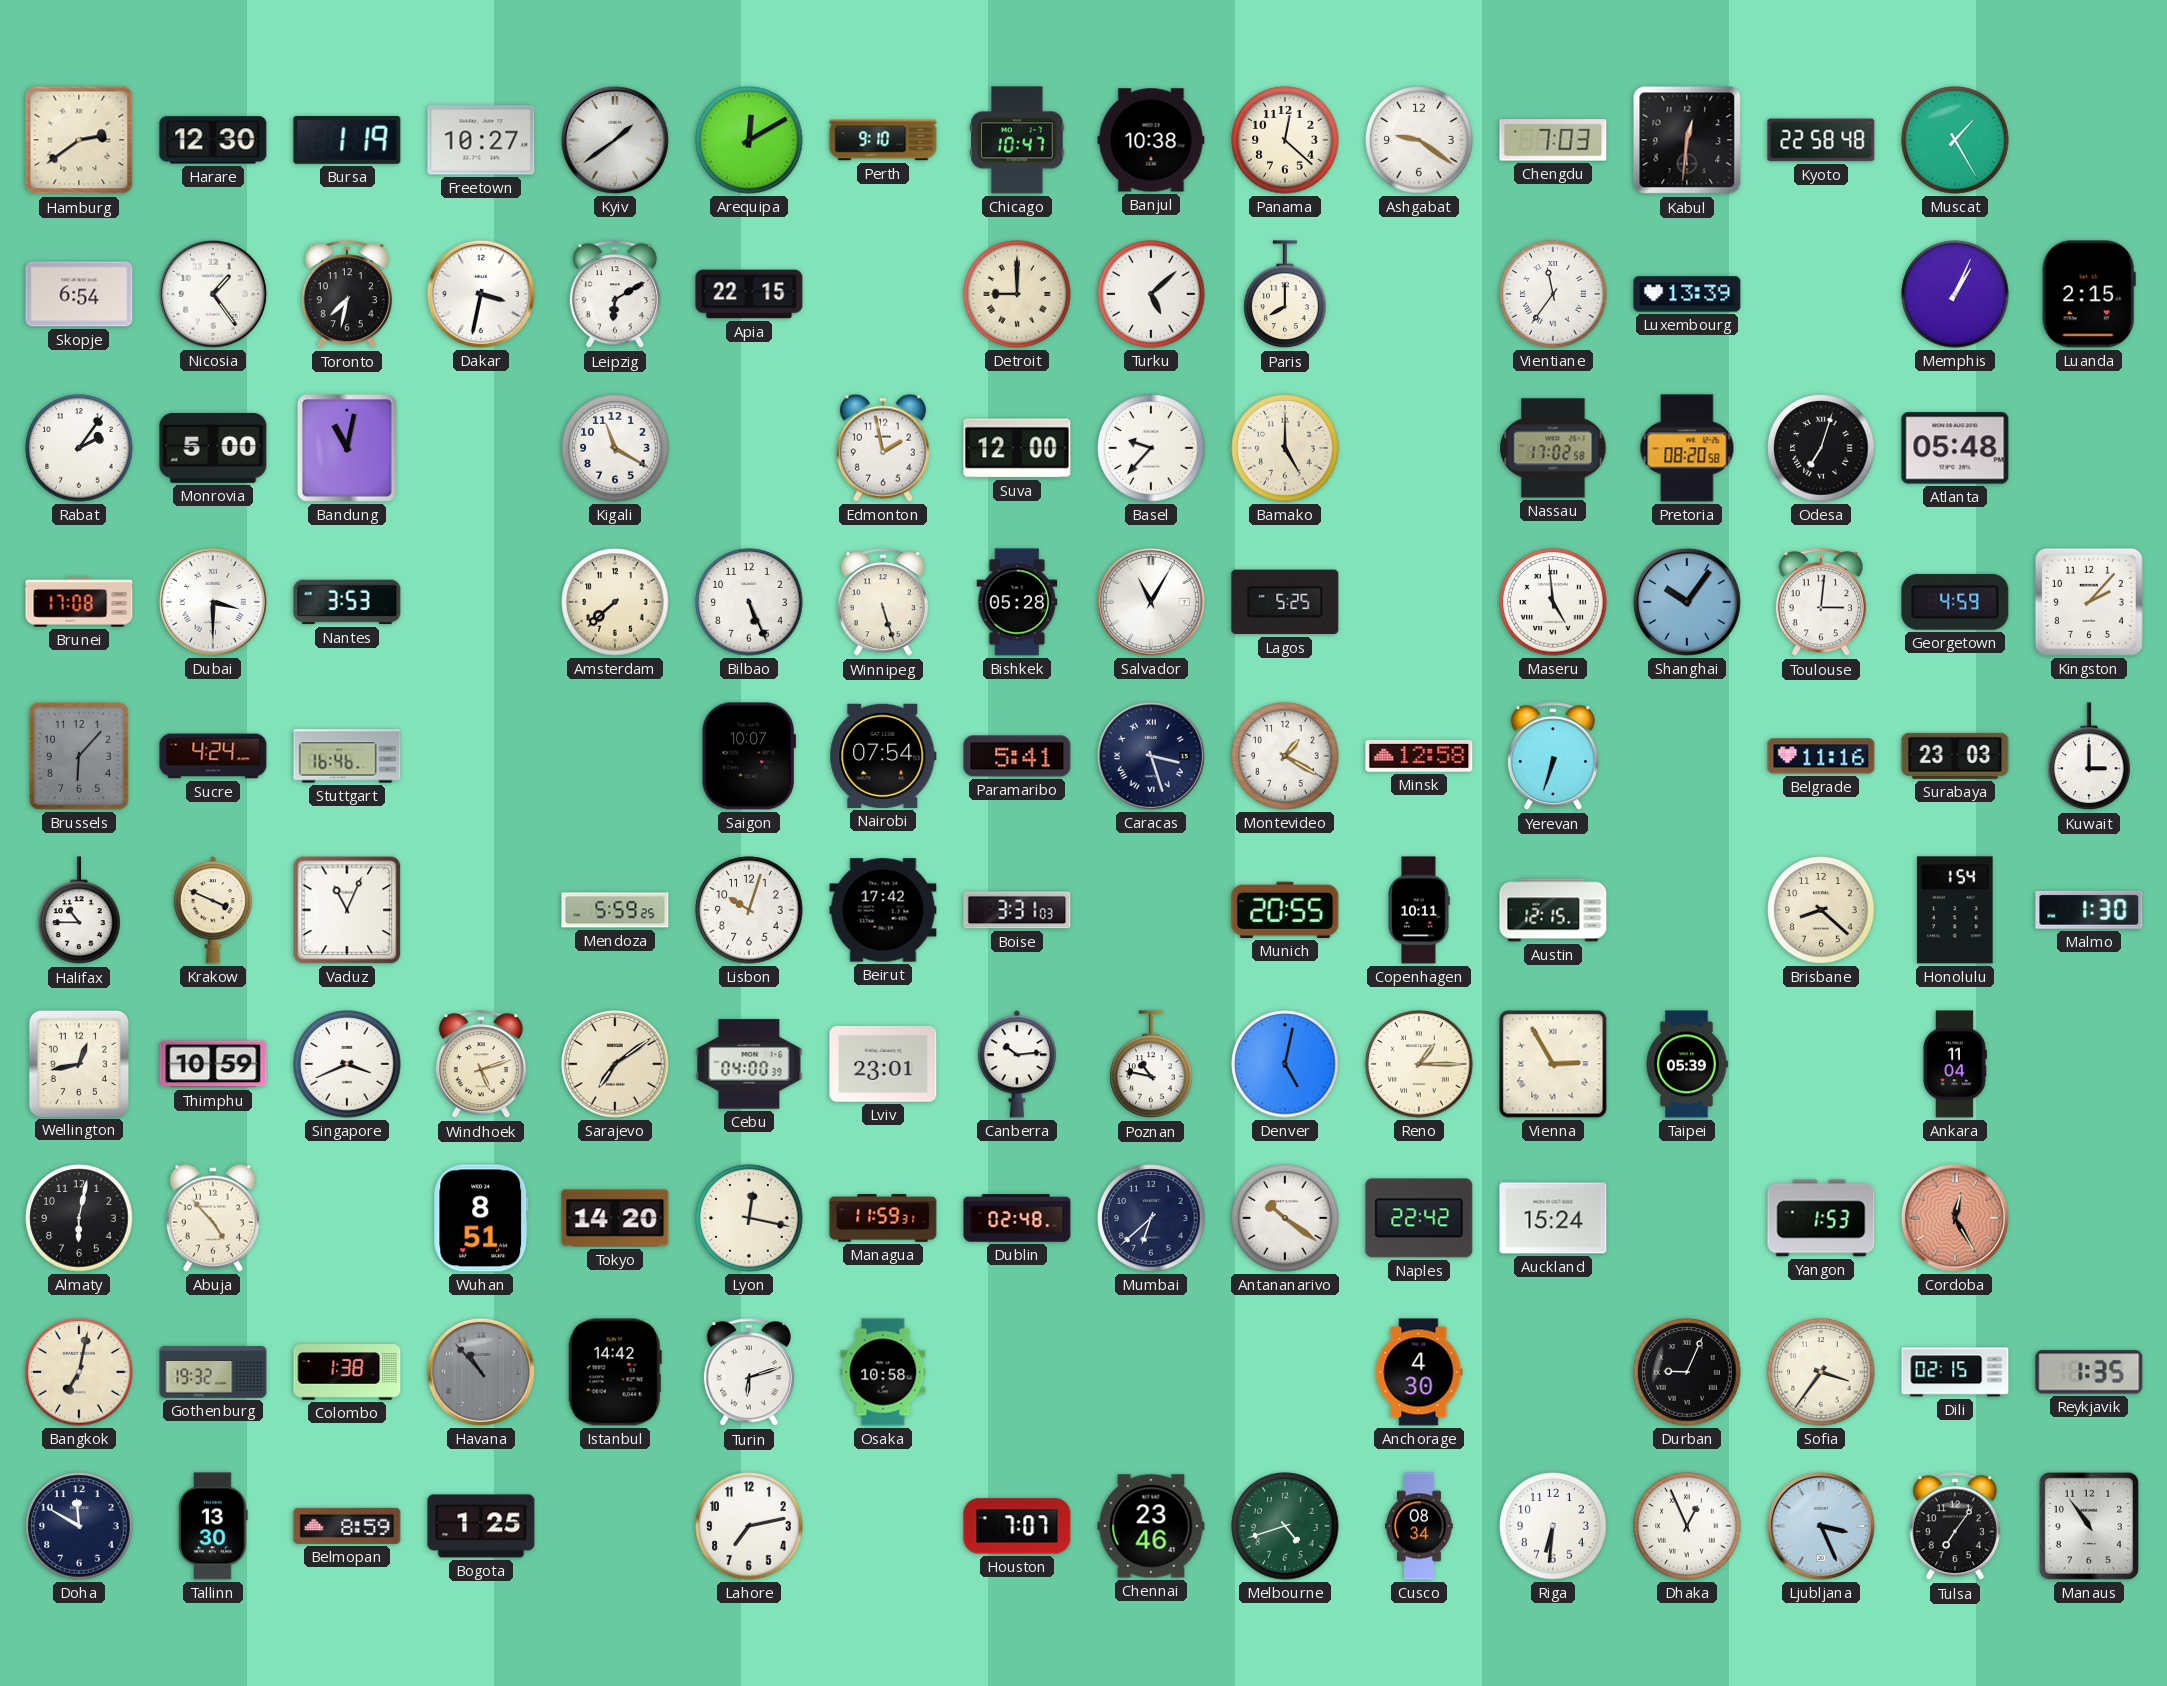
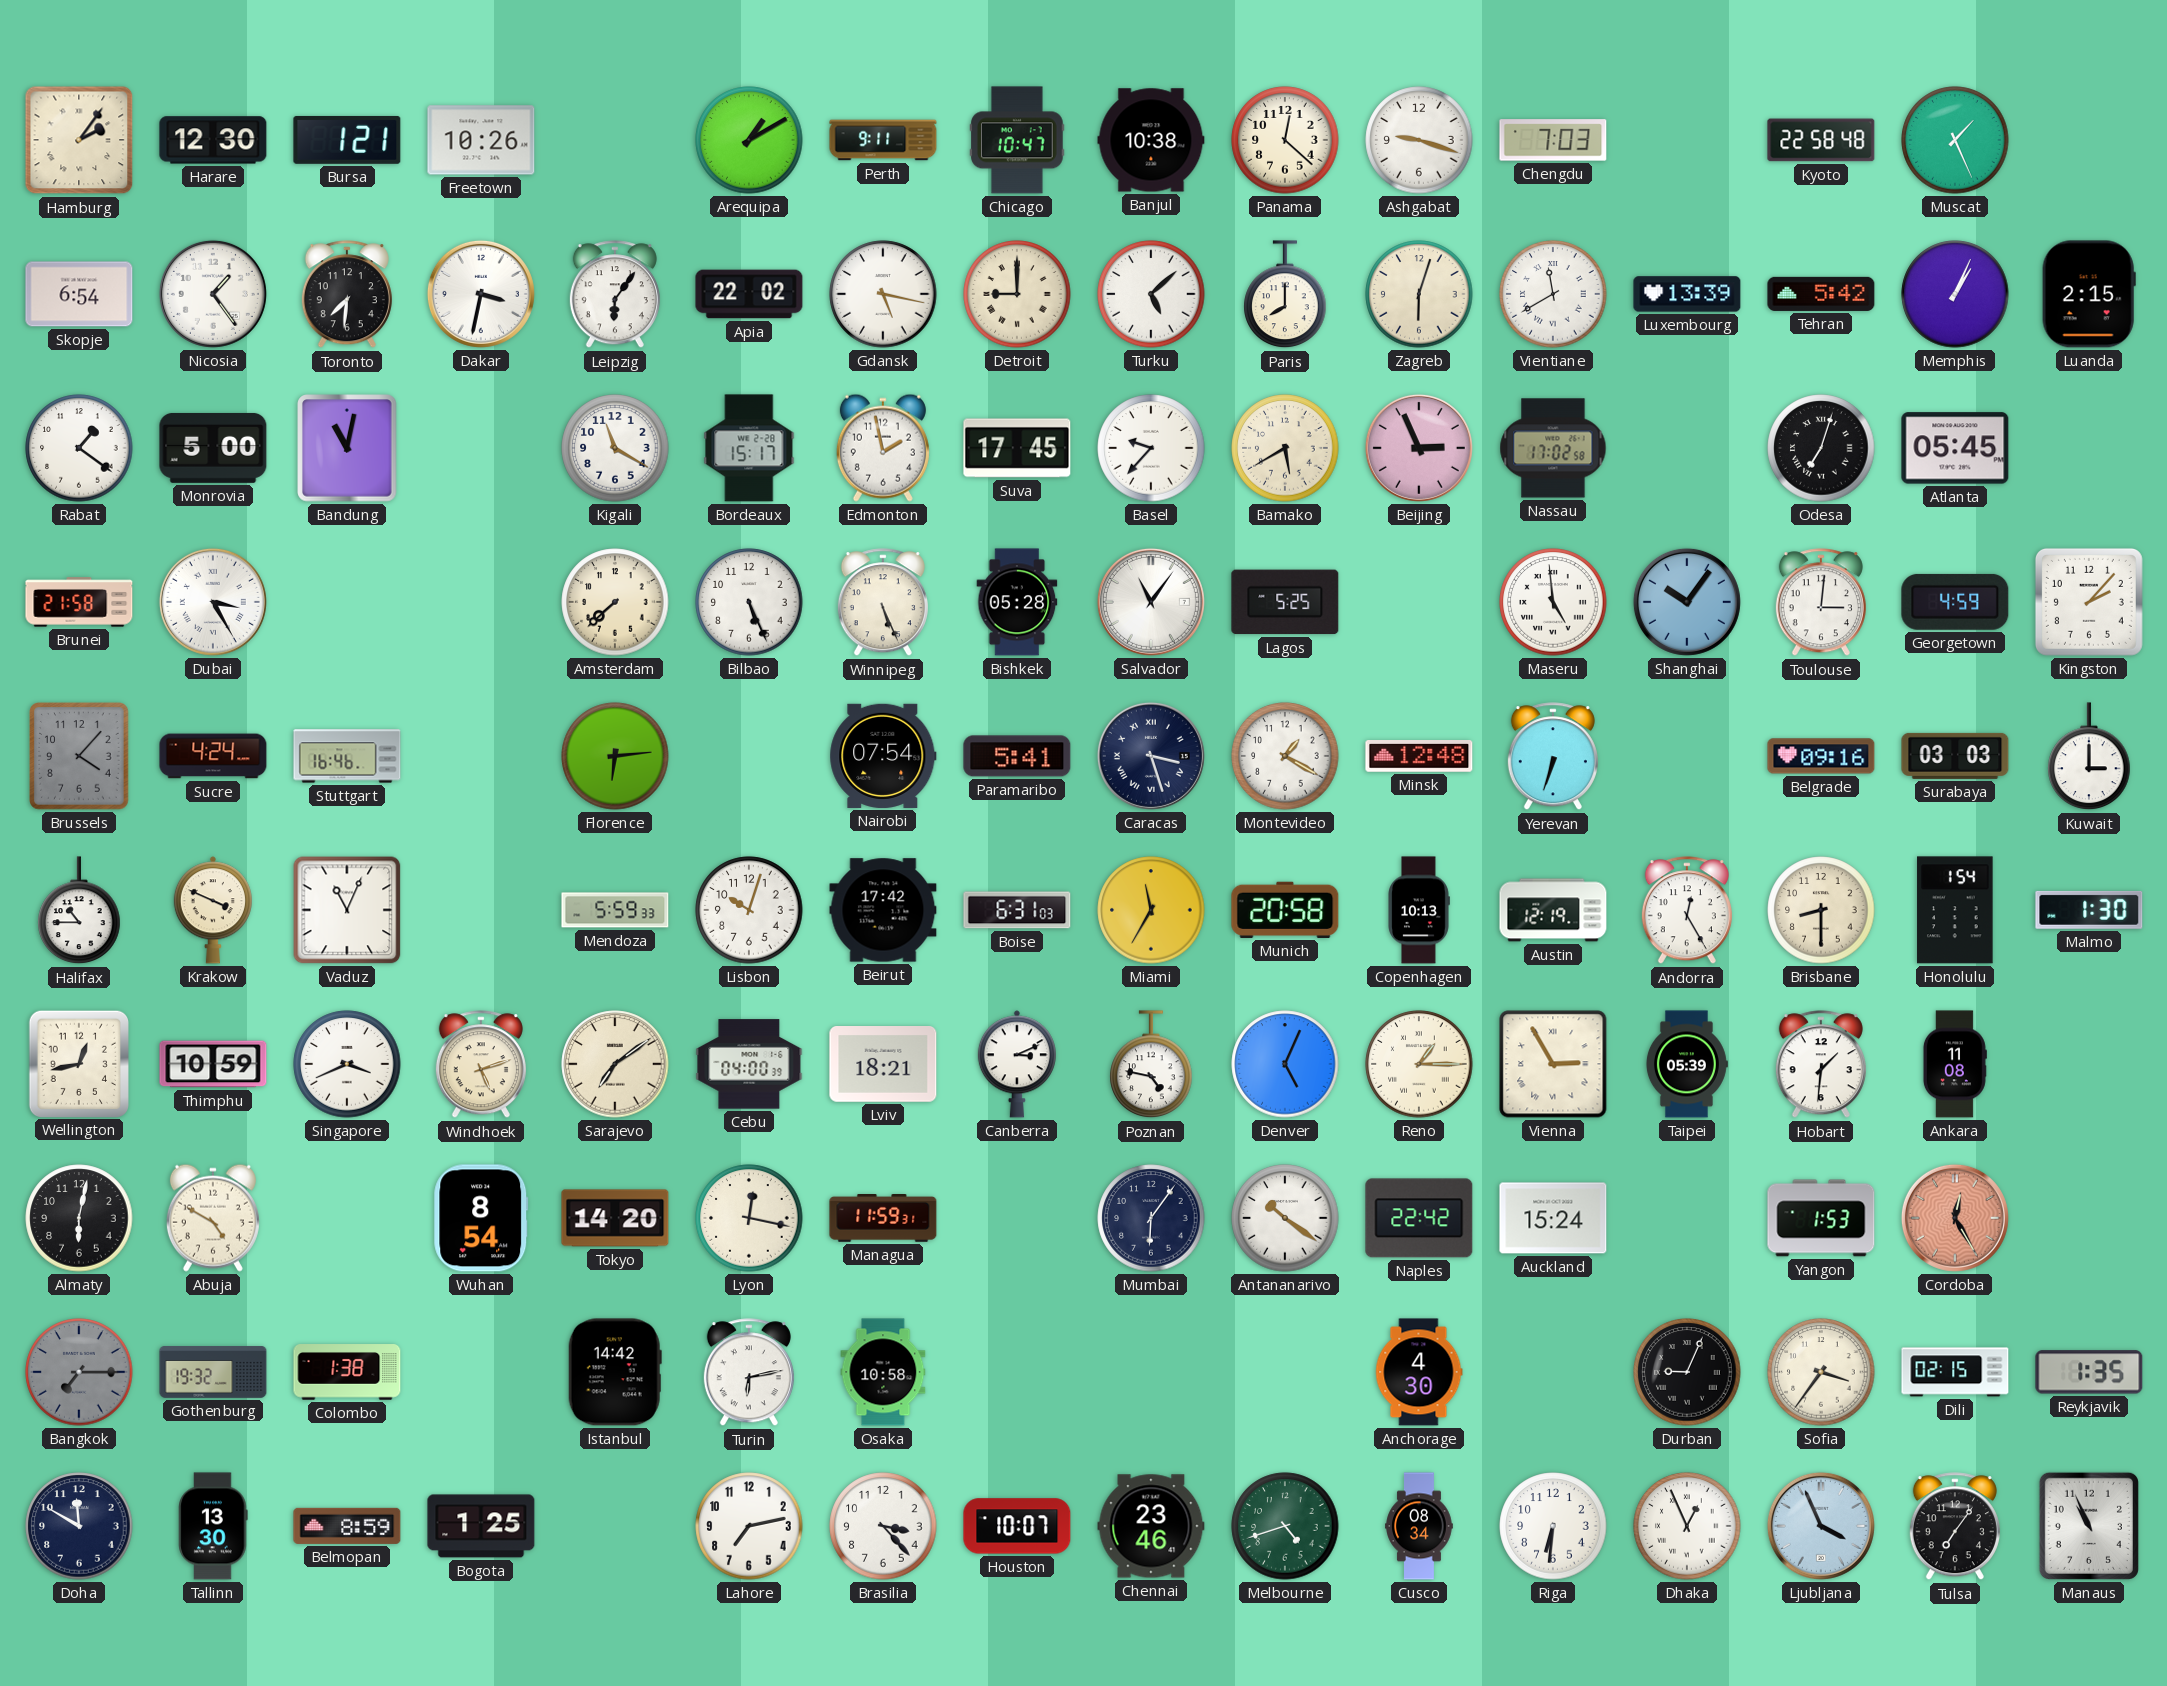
Hamburg: 2:39 -> 2:06 (79, 140)
Bursa: 1:19 -> 1:21 (347, 140)
Freetown: 10:27 -> 10:26 (481, 140)
Kyiv: 1:39 -> none (615, 140)
Arequipa: 12:10 -> 1:10 (749, 140)
Perth: 9:10 -> 9:11 (883, 140)
Ashgabat: 9:21 -> 9:18 (1419, 140)
Kabul: 12:31 -> none (1687, 140)
Muscat: 1:25 -> 1:26 (1955, 140)
Toronto: 7:32 -> 7:31 (347, 295)
Leipzig: 6:10 -> 6:06 (615, 295)
Apia: 22:15 -> 22:02 (749, 294)
Gdansk: none -> 5:17 (883, 294)
Zagreb: none -> 6:03 (1419, 294)
Vientiane: 11:36 -> 11:40 (1553, 294)
Tehran: none -> 5:42 (1821, 294)
Rabat: 2:06 -> 1:21 (79, 448)
Bordeaux: none -> 15:17 (749, 448)
Suva: 12:00 -> 17:45 (1017, 448)
Bamako: 5:00 -> 5:40 (1285, 448)
Beijing: none -> 2:56 (1419, 448)
Pretoria: 08:20 -> none (1687, 448)
Atlanta: 05:48 -> 05:45 (1955, 448)
Brunei: 17:08 -> 21:58 (79, 602)
Dubai: 3:30 -> 3:25 (213, 602)
Nantes: 3:53 -> none (347, 602)
Winnipeg: 5:27 -> 5:26 (883, 603)
Salvador: 11:05 -> 11:06 (1151, 602)
Brussels: 6:07 -> 4:07 (79, 756)
Florence: none -> 6:14 (615, 756)
Saigon: 10:07 -> none (748, 756)
Minsk: 12:58 -> 12:48 (1419, 757)
Belgrade: 11:16 -> 09:16 (1821, 756)
Surabaya: 23:03 -> 03:03 (1955, 756)
Mendoza: 5:59:25 -> 5:59:33 (615, 910)
Boise: 3:31 -> 6:31 (1017, 910)
Miami: none -> 11:35 (1151, 910)
Munich: 20:55 -> 20:58 (1285, 910)
Copenhagen: 10:11 -> 10:13 (1419, 910)
Austin: 12:15 -> 12:19 (1553, 910)
Andorra: none -> 12:25 (1687, 911)
Brisbane: 8:22 -> 8:30 (1821, 910)
Lviv: 23:01 -> 18:21 (883, 1065)
Canberra: 10:14 -> 3:11 (1017, 1064)
Poznan: 10:47 -> 4:47 (1151, 1065)
Denver: 5:02 -> 5:04 (1285, 1064)
Hobart: none -> 1:31 (1821, 1065)
Ankara: 11:04 -> 11:08 (1954, 1064)
Abuja: 4:53 -> 4:50 (213, 1218)
Wuhan: 8:51 -> 8:54 (481, 1218)
Dublin: 02:48 -> none (1017, 1218)
Mumbai: 6:38 -> 6:06 (1151, 1218)
Bangkok: 7:02 -> 7:15 (79, 1372)
Bangkok dial: cream -> grey (79, 1372)
Havana: 10:53 -> none (481, 1372)
Turin: 6:12 -> 6:13 (749, 1373)
Brasilia: none -> 3:23 (883, 1526)
Houston: 7:07 -> 10:07 (1017, 1526)
Ljubljana: 3:26 -> 3:56 (1821, 1526)
Manaus: 10:54 -> 10:56 (2089, 1526)
